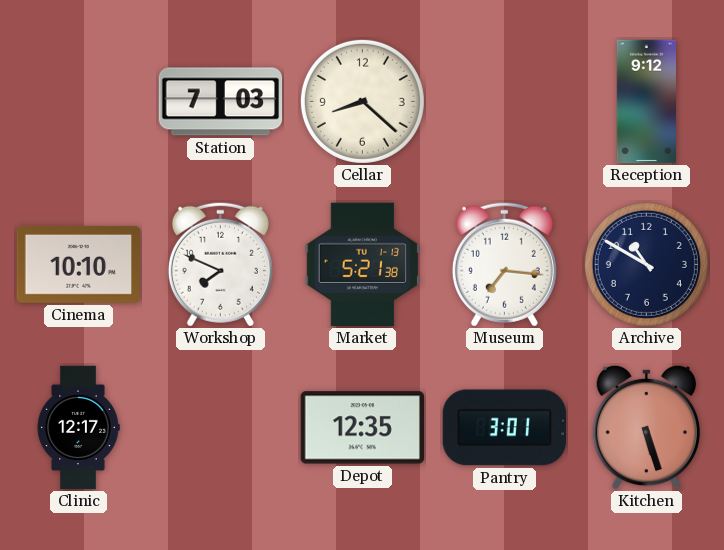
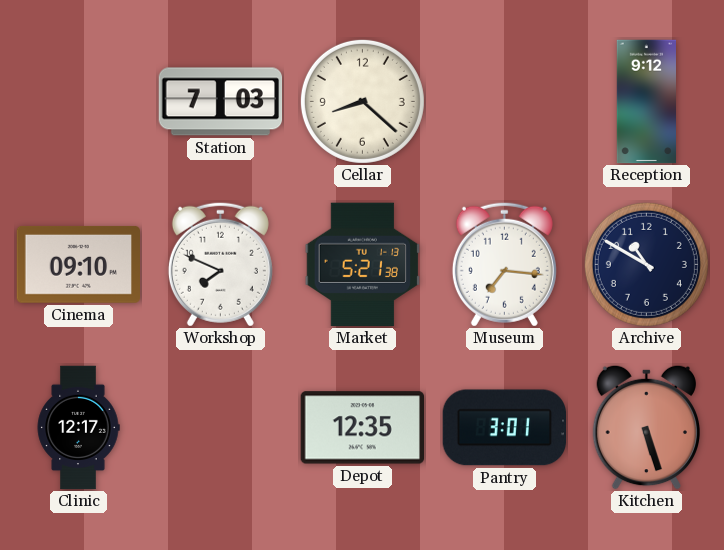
Cinema: 10:10 -> 09:10 (79, 264)
